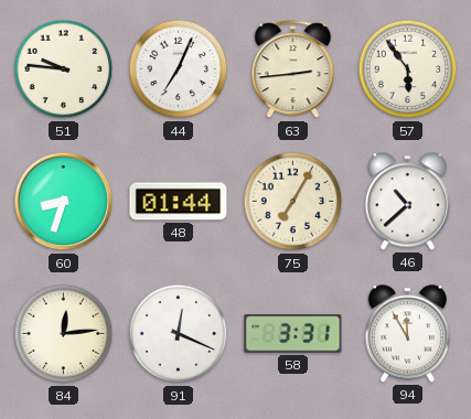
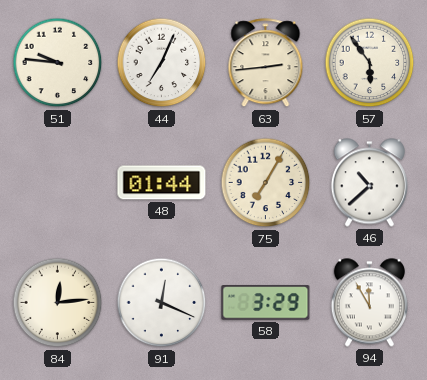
60: 8:33 -> none (64, 202)
58: 3:31 -> 3:29 (266, 303)
